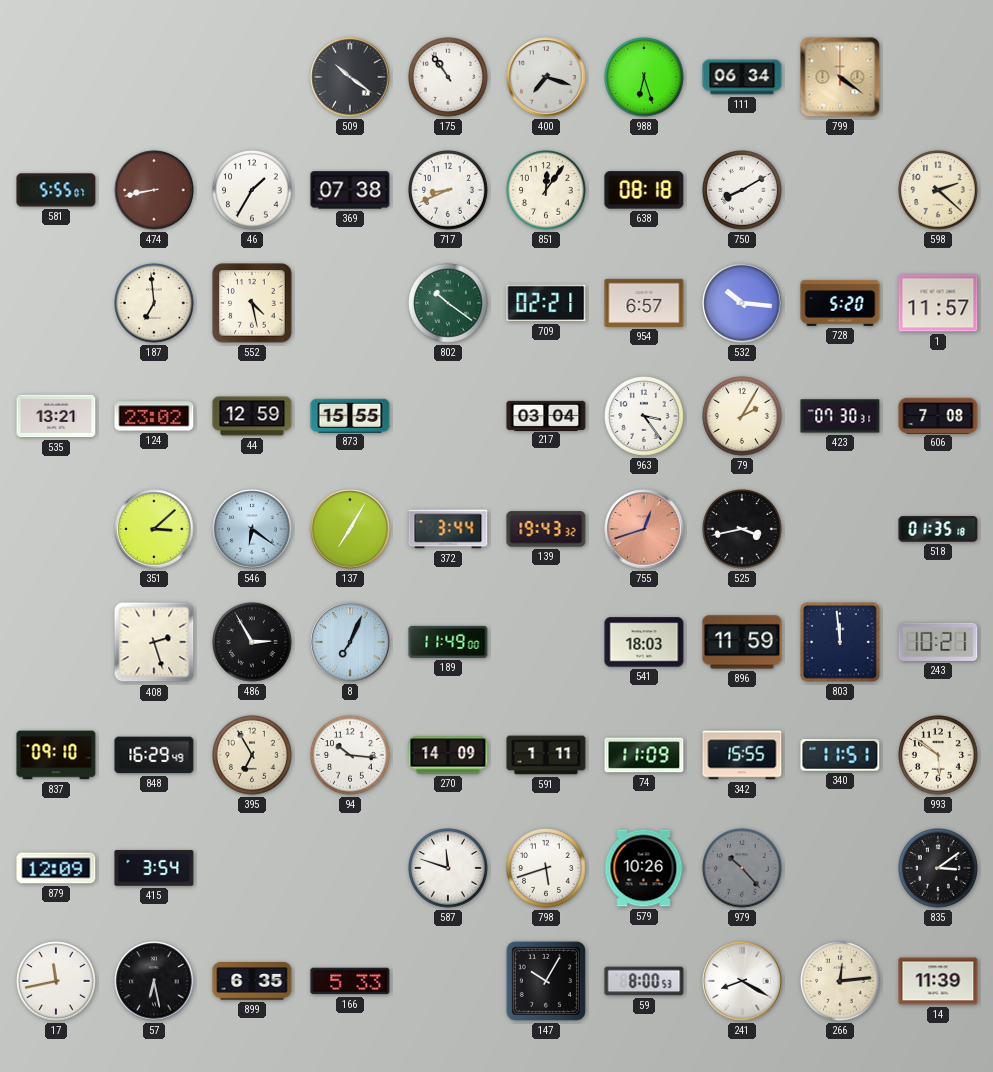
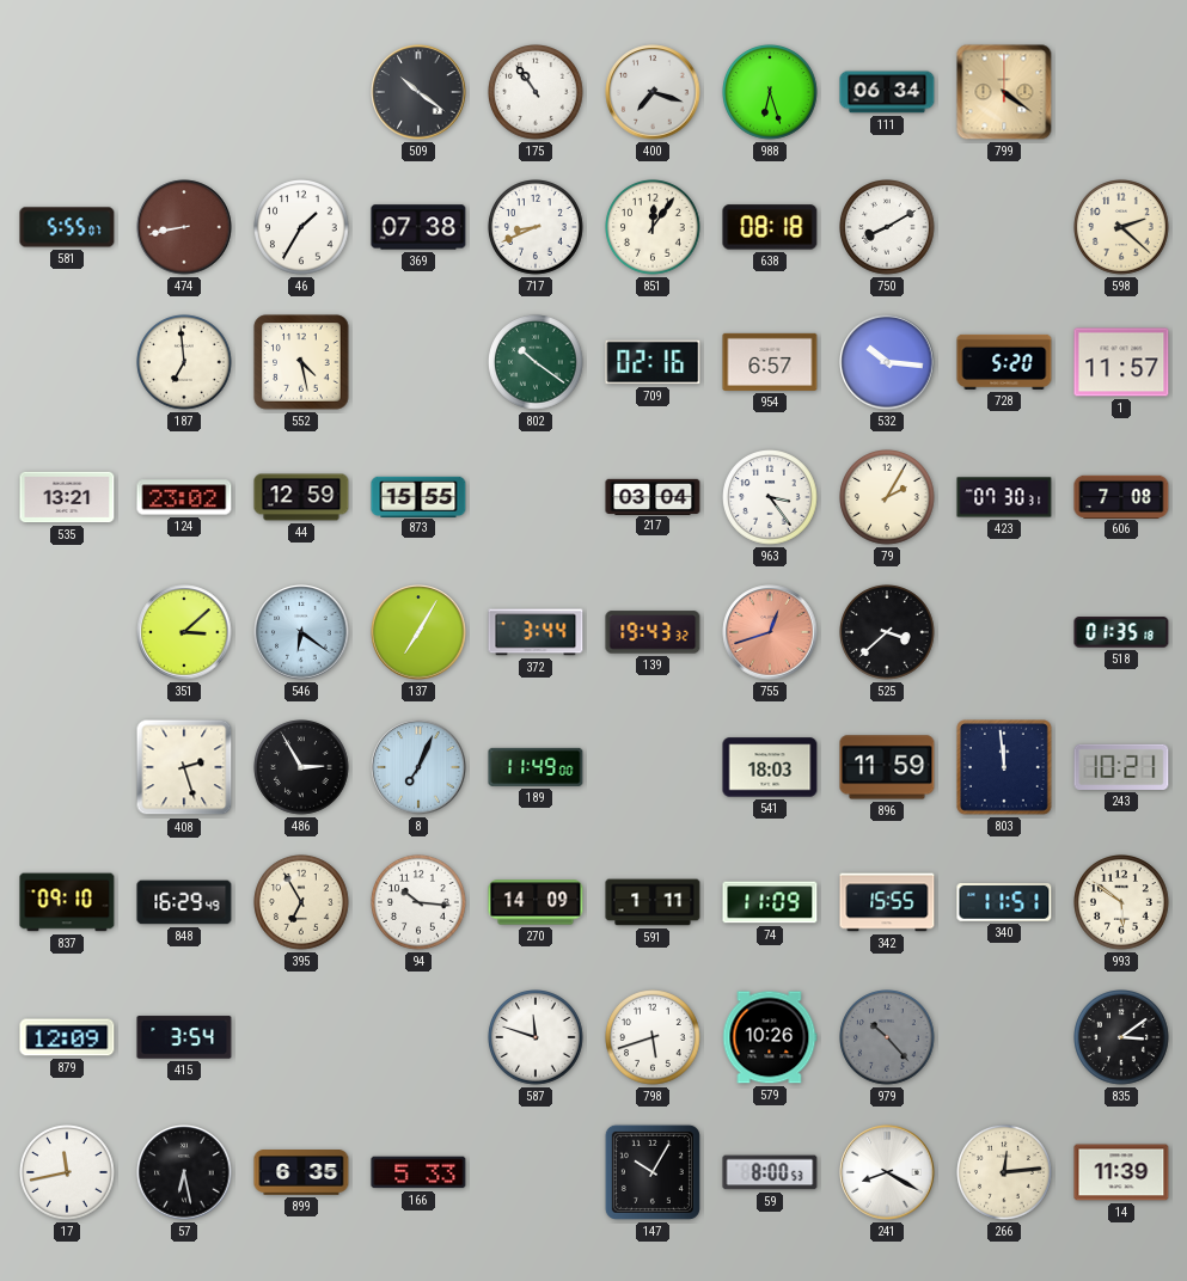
709: 02:21 -> 02:16 (653, 362)
525: 3:43 -> 3:38 (887, 633)
